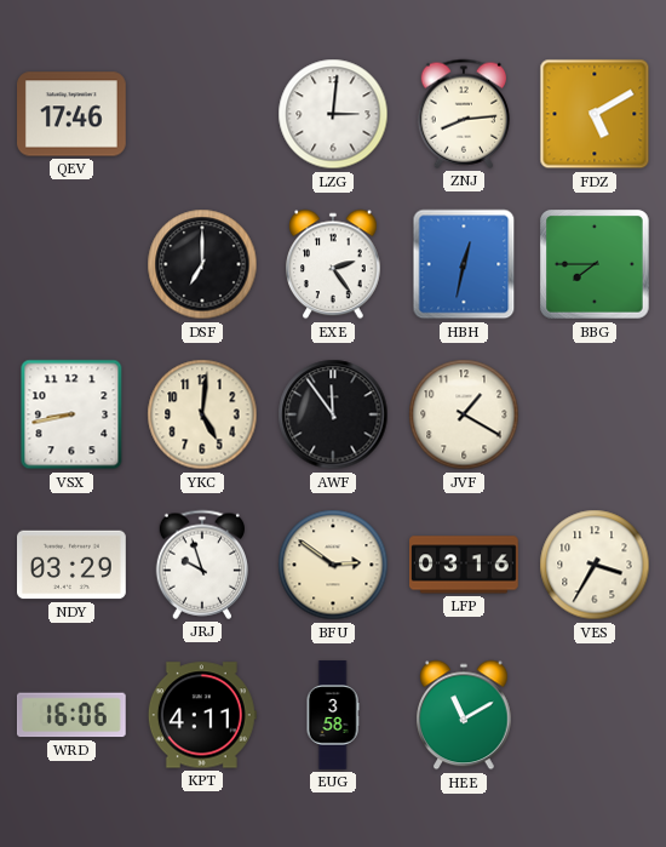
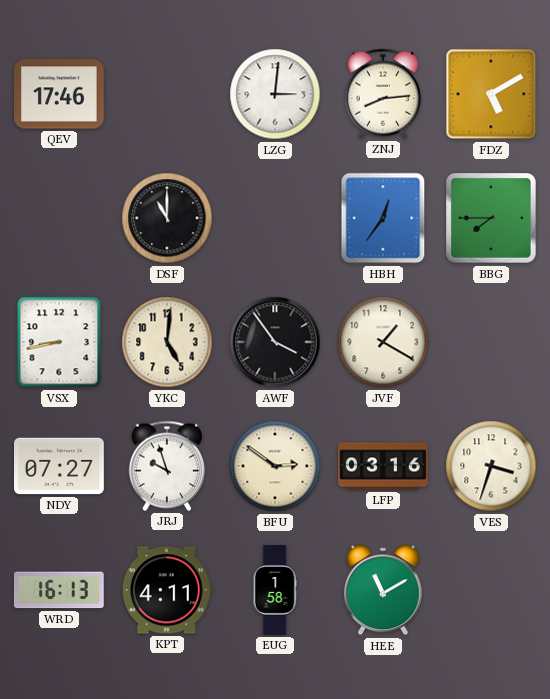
DSF: 7:00 -> 11:00 (167, 218)
EXE: 2:24 -> none (333, 264)
HBH: 12:32 -> 12:36 (383, 218)
AWF: 11:54 -> 3:54 (275, 342)
NDY: 03:29 -> 07:27 (60, 466)
VES: 3:35 -> 3:33 (491, 466)
WRD: 16:06 -> 16:13 (59, 590)
EUG: 3:58 -> 1:58 (275, 590)
